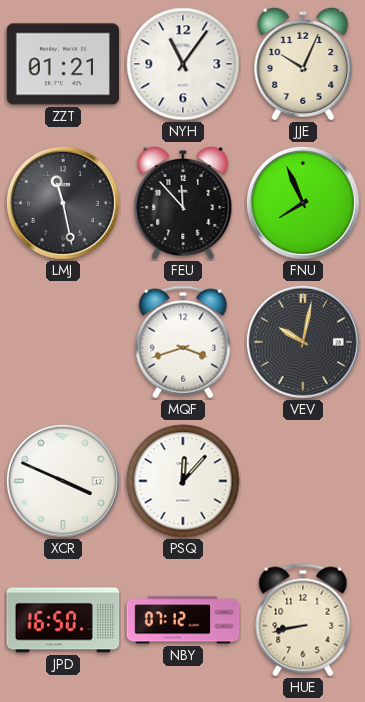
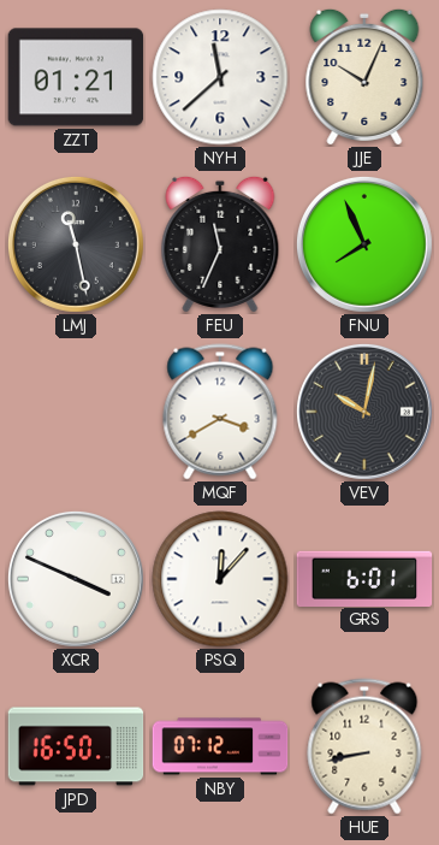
NYH: 11:06 -> 11:38 (220, 77)
FEU: 11:53 -> 11:34 (220, 244)
MQF: 3:42 -> 3:40 (220, 412)
GRS: none -> 6:01 (364, 578)
